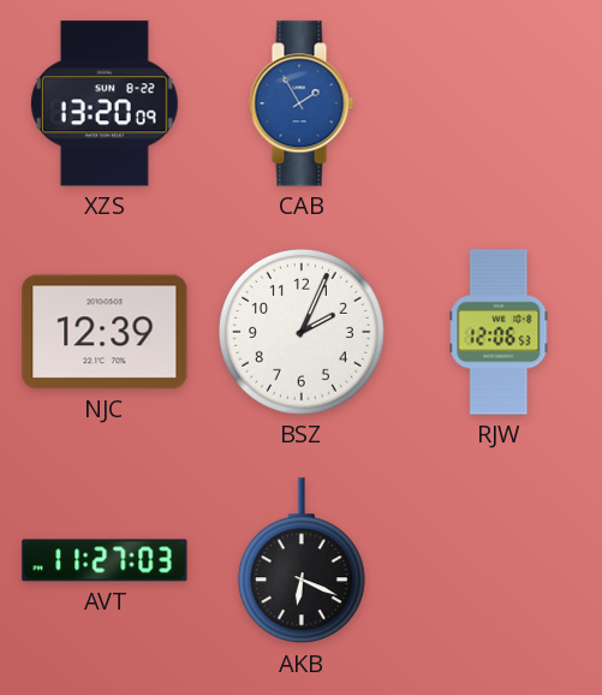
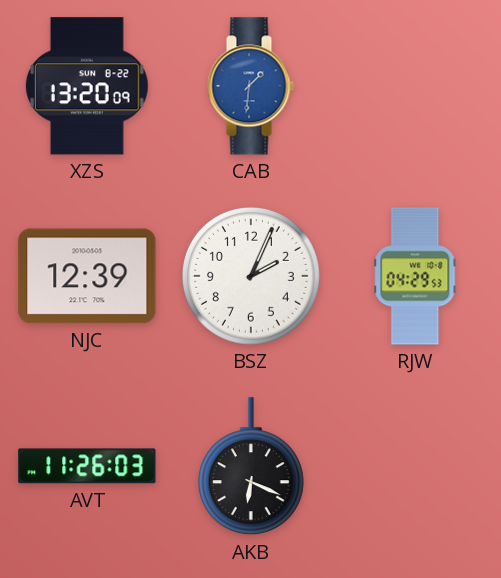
CAB: 1:55 -> 1:31 (251, 86)
RJW: 12:06 -> 04:29 (415, 276)
AVT: 11:27 -> 11:26 (87, 466)
